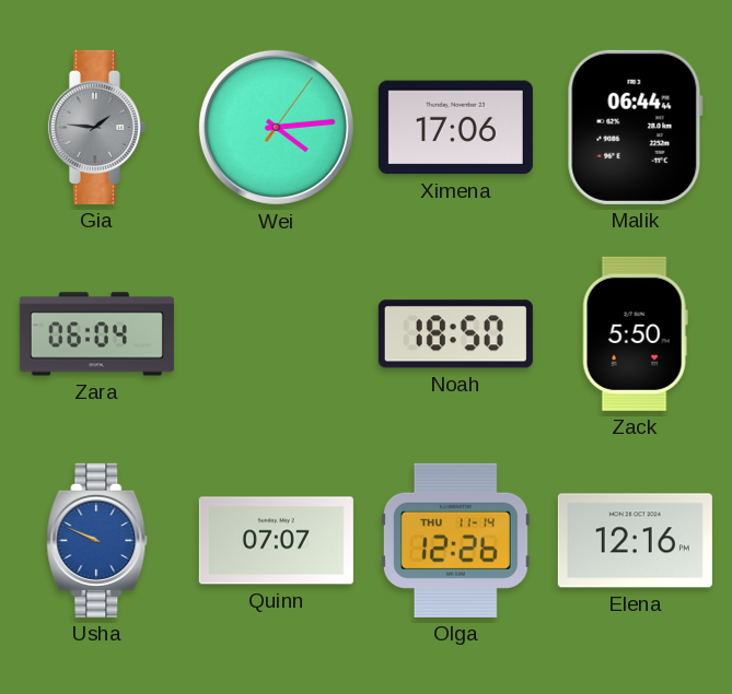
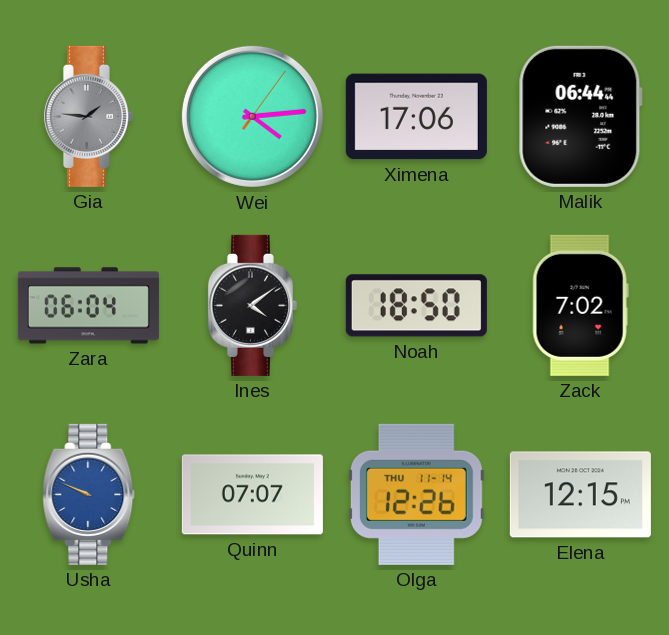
Ines: none -> 4:09 (252, 305)
Zack: 5:50 -> 7:02 (580, 305)
Elena: 12:16 -> 12:15 (580, 495)
